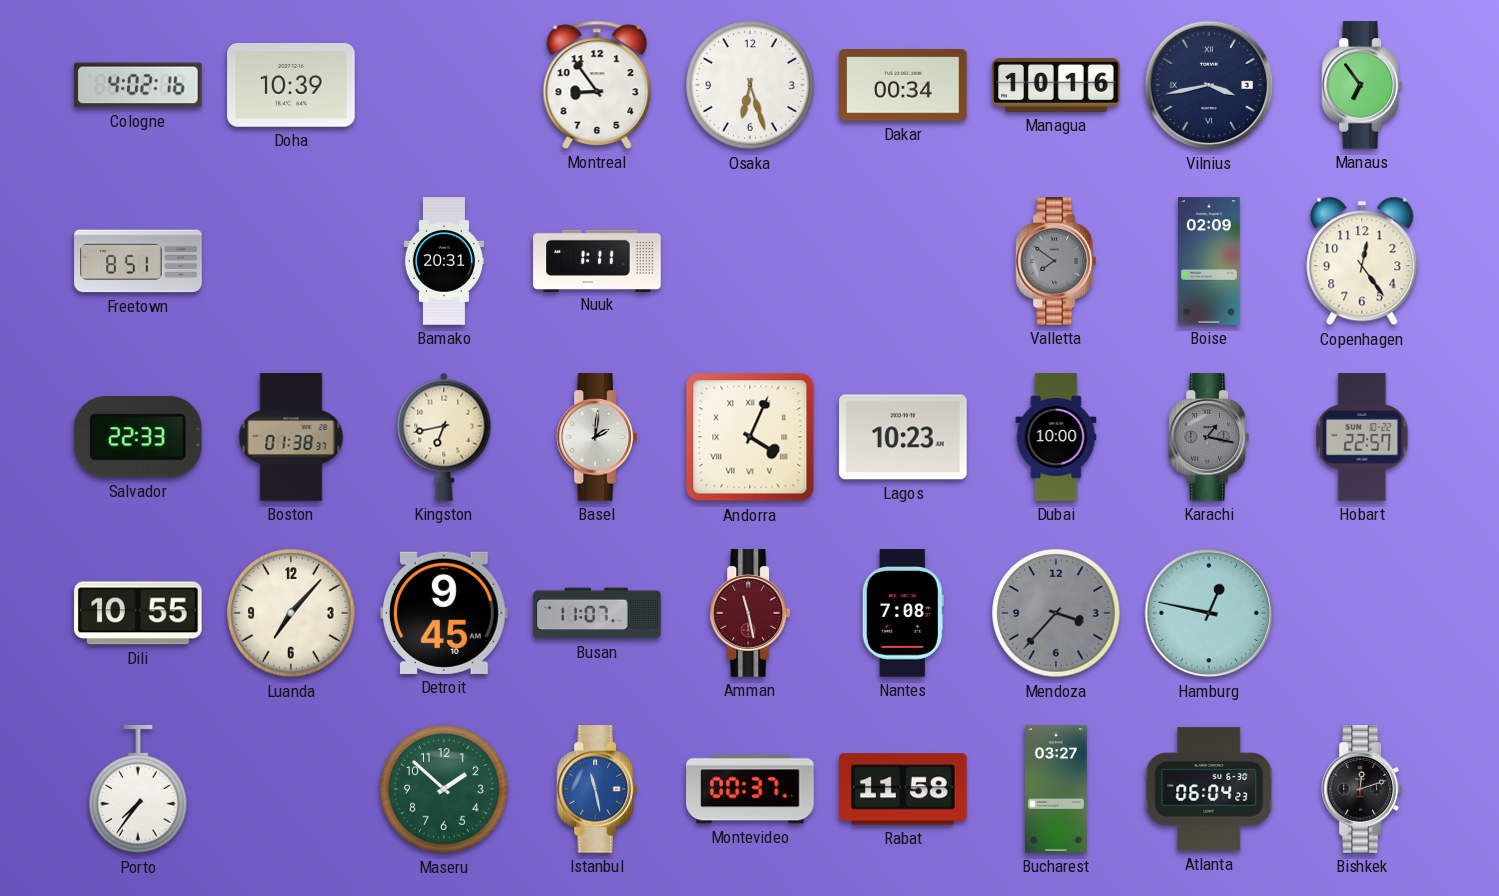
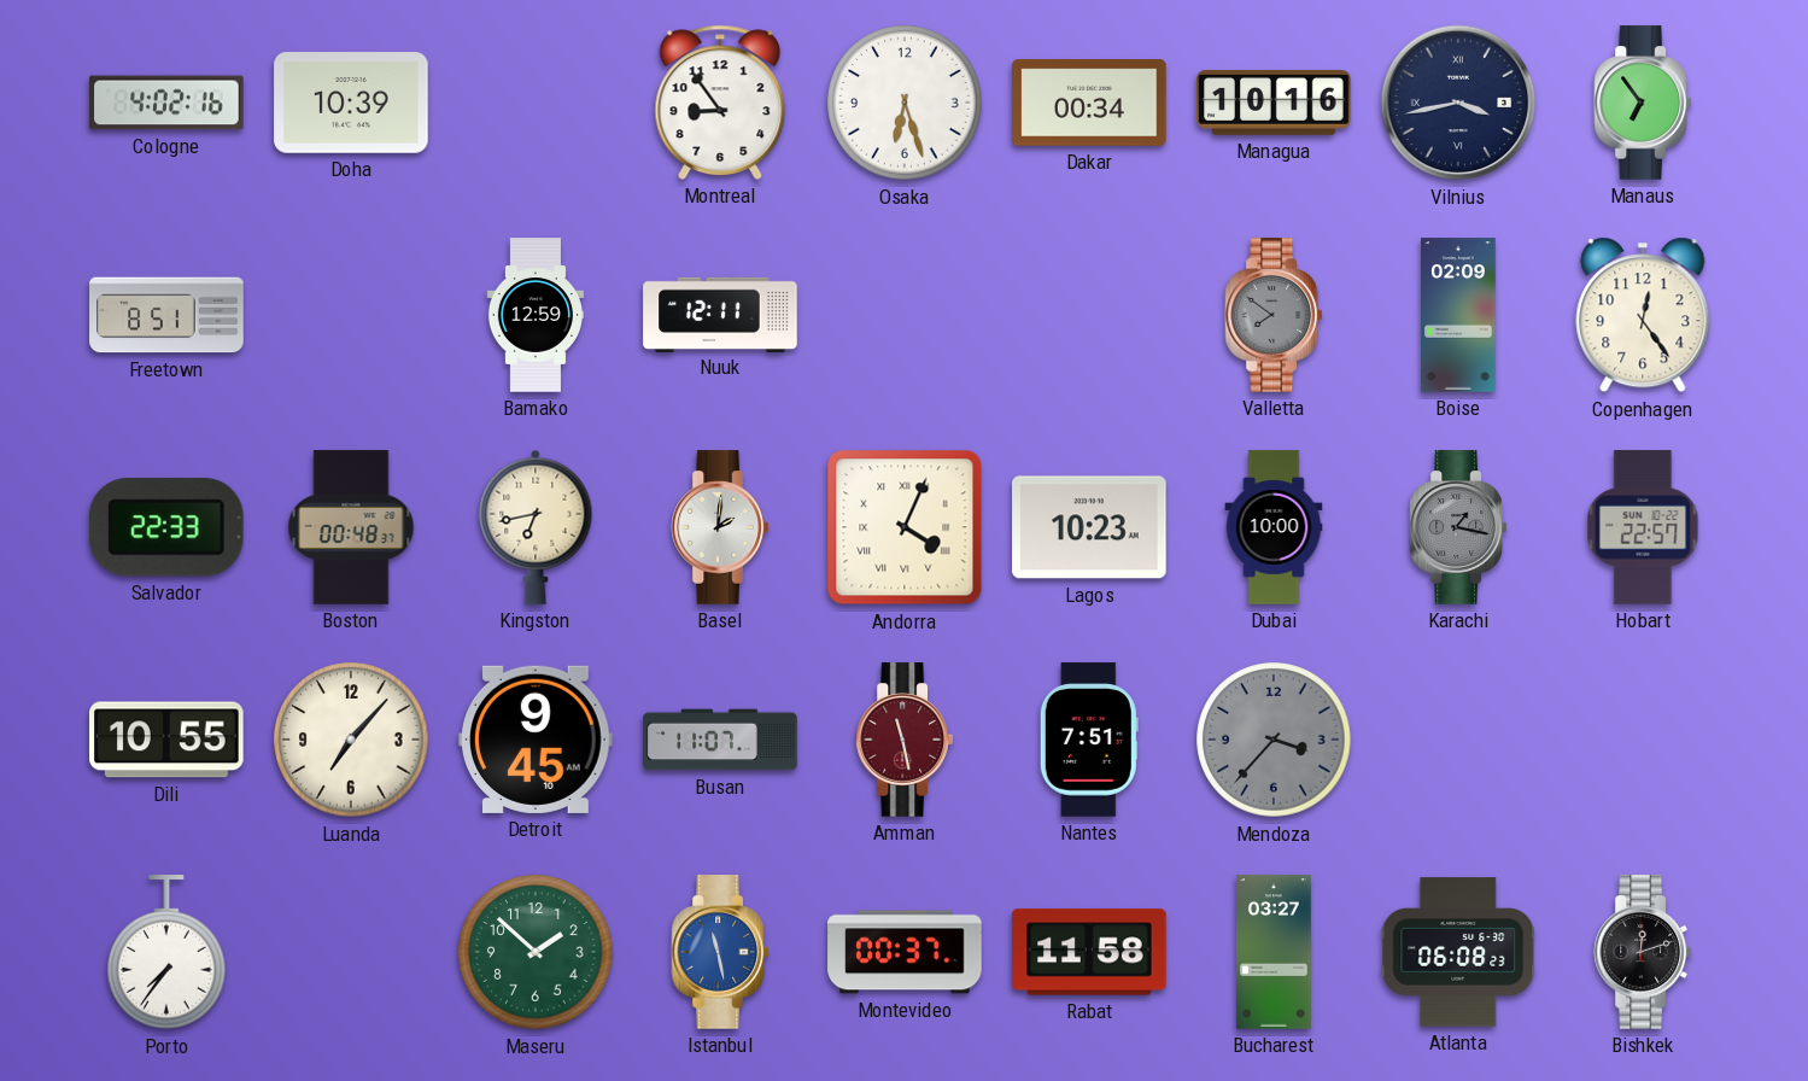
Bamako: 20:31 -> 12:59 (536, 315)
Nuuk: 1:11 -> 12:11 (720, 314)
Boston: 01:38 -> 00:48 (351, 527)
Nantes: 7:08 -> 7:51 (1089, 740)
Hamburg: 12:47 -> none (1209, 613)
Atlanta: 06:04 -> 06:08 (1458, 952)
